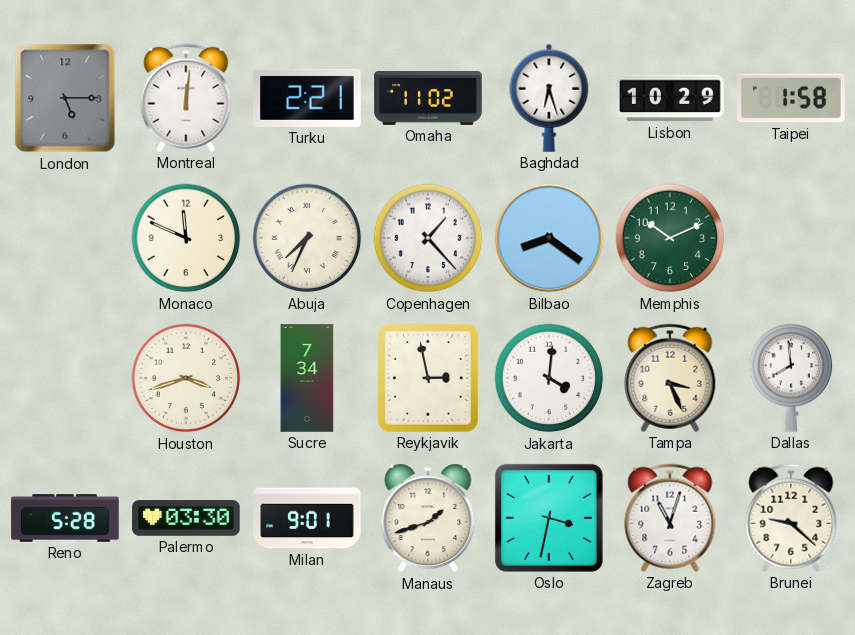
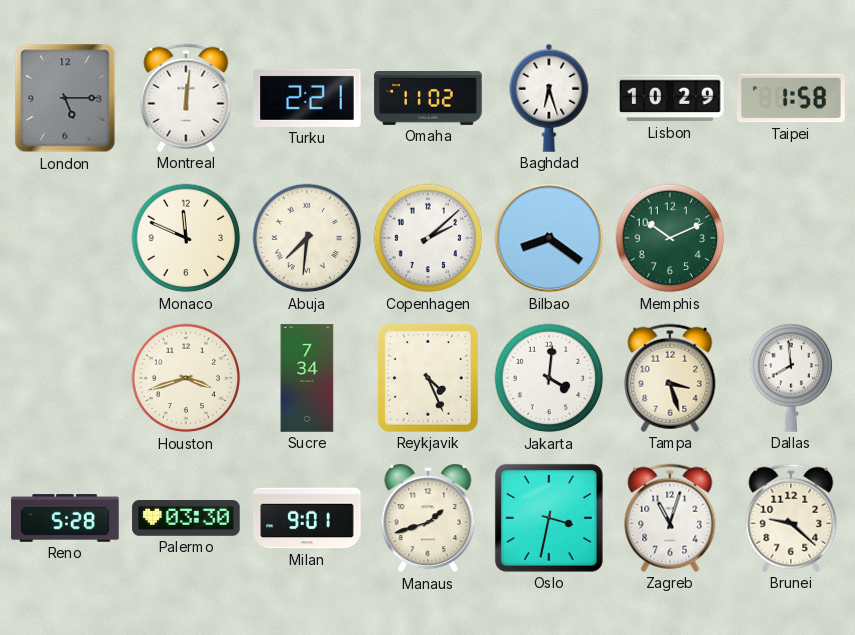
Abuja: 7:34 -> 7:31 (307, 238)
Copenhagen: 1:23 -> 2:08 (428, 238)
Reykjavik: 2:58 -> 4:26 (428, 378)
Tampa: 3:26 -> 3:27 (670, 378)
